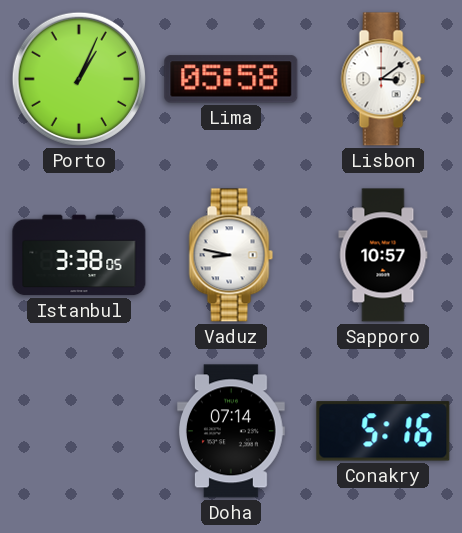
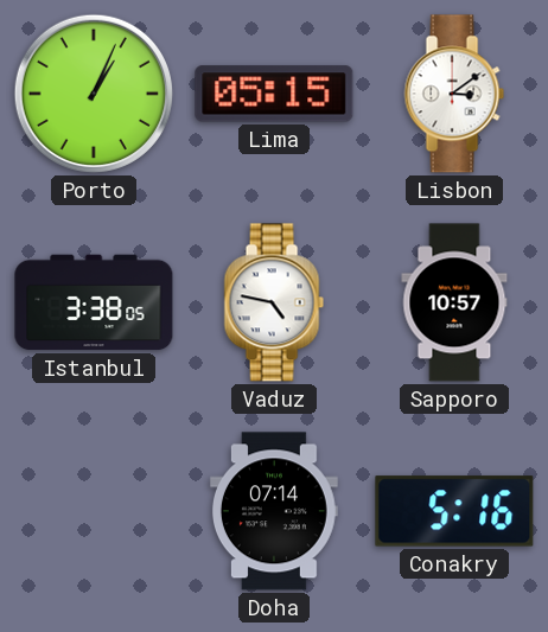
Lima: 05:58 -> 05:15 (274, 94)
Vaduz: 8:47 -> 4:47 (274, 302)
